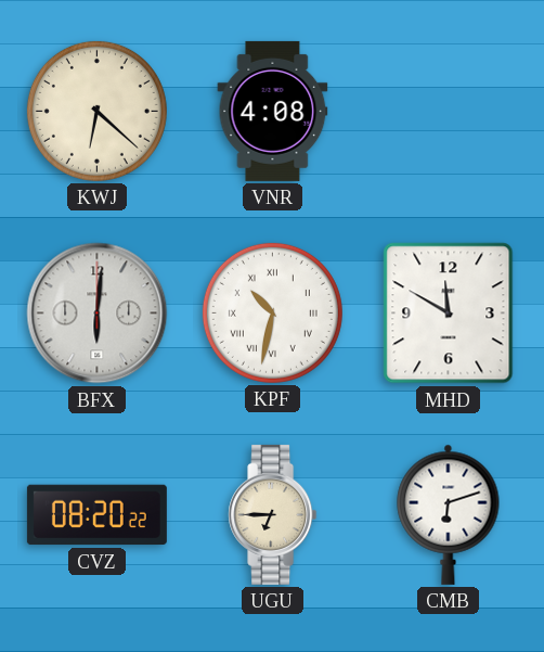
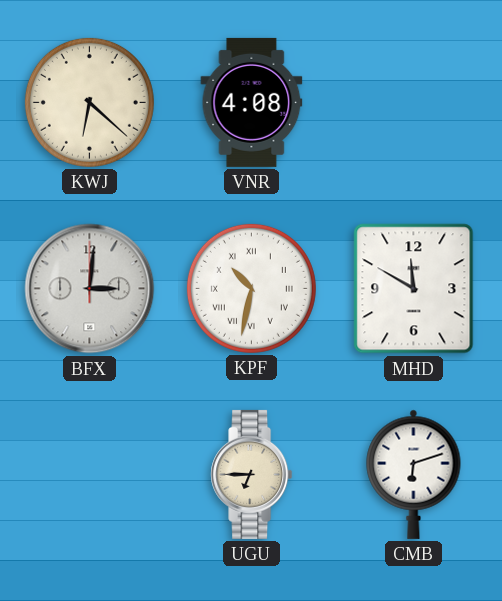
BFX: 6:01 -> 3:01 (90, 289)
CVZ: 08:20 -> none (96, 515)
